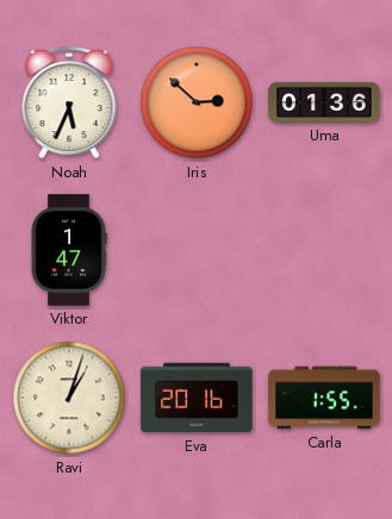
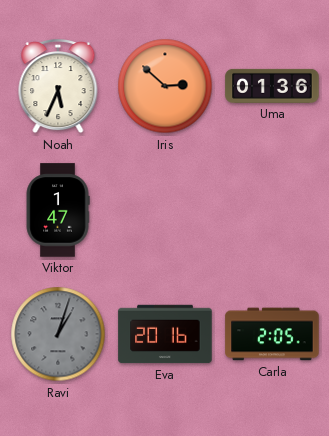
Ravi dial: cream -> grey (58, 334)
Carla: 1:55 -> 2:05 (272, 334)
